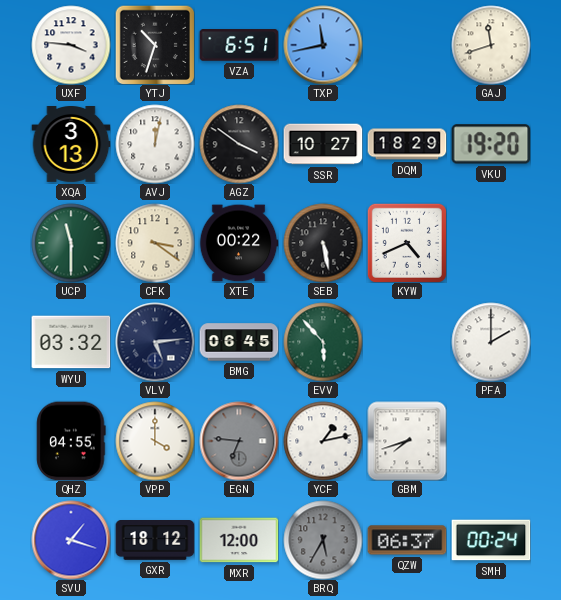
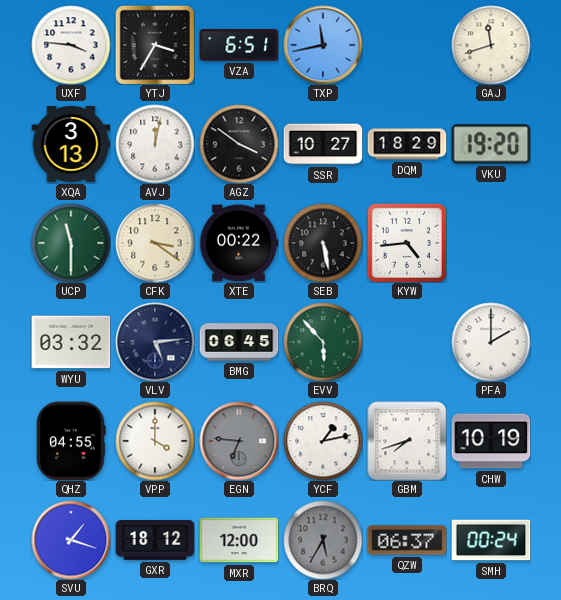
YTJ: 10:33 -> 3:35 (155, 45)
KYW: 4:41 -> 4:44 (407, 243)
CHW: none -> 10:19 (491, 441)
